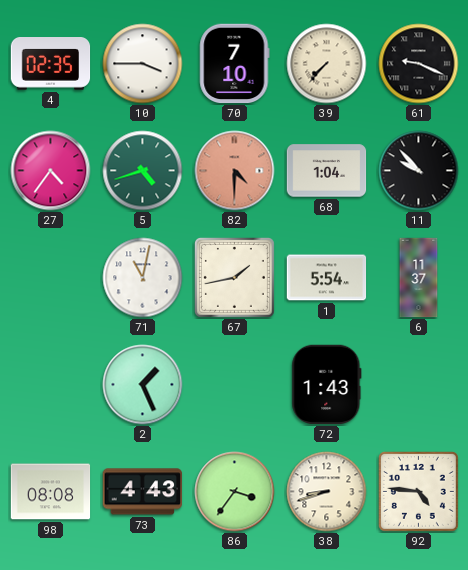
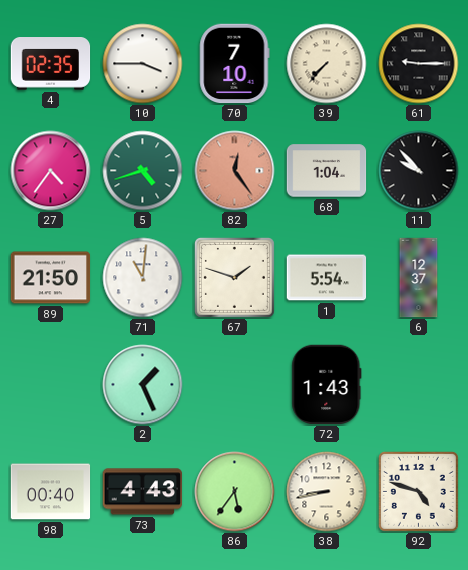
61: 9:19 -> 9:15 (419, 64)
82: 4:30 -> 12:24 (235, 171)
89: none -> 21:50 (51, 278)
71: 11:02 -> 11:01 (143, 278)
67: 1:43 -> 1:48 (234, 277)
6: 11:37 -> 12:37 (419, 278)
98: 08:08 -> 00:40 (51, 492)
86: 3:36 -> 5:36 (235, 492)
38: 8:42 -> 8:43 (327, 492)
92: 4:46 -> 4:48 (418, 491)
